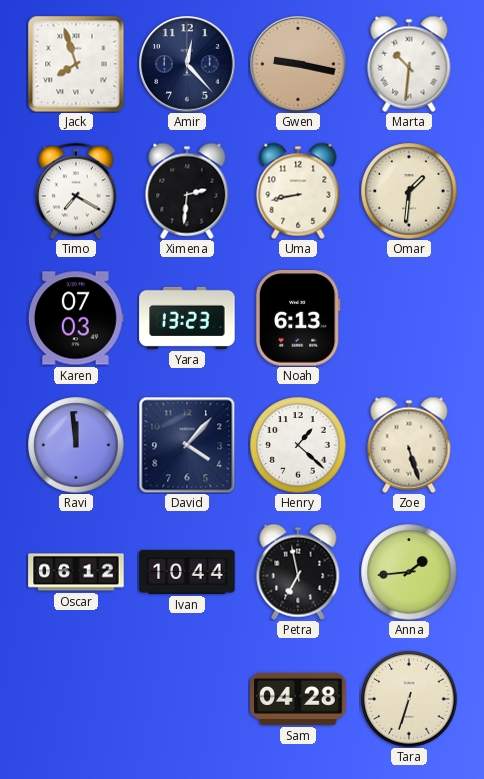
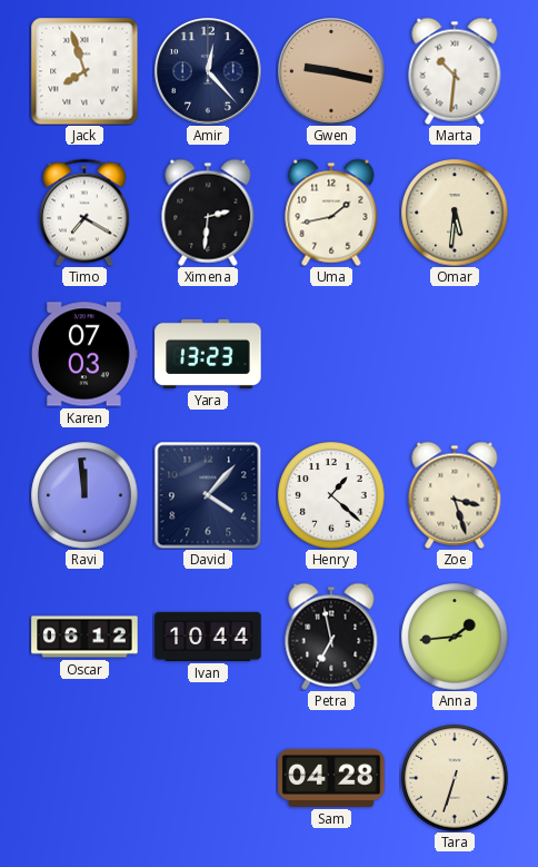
Uma: 8:43 -> 1:43 (331, 213)
Omar: 1:31 -> 5:31 (455, 213)
Noah: 6:13 -> none (298, 318)
Zoe: 5:27 -> 3:27 (455, 495)
